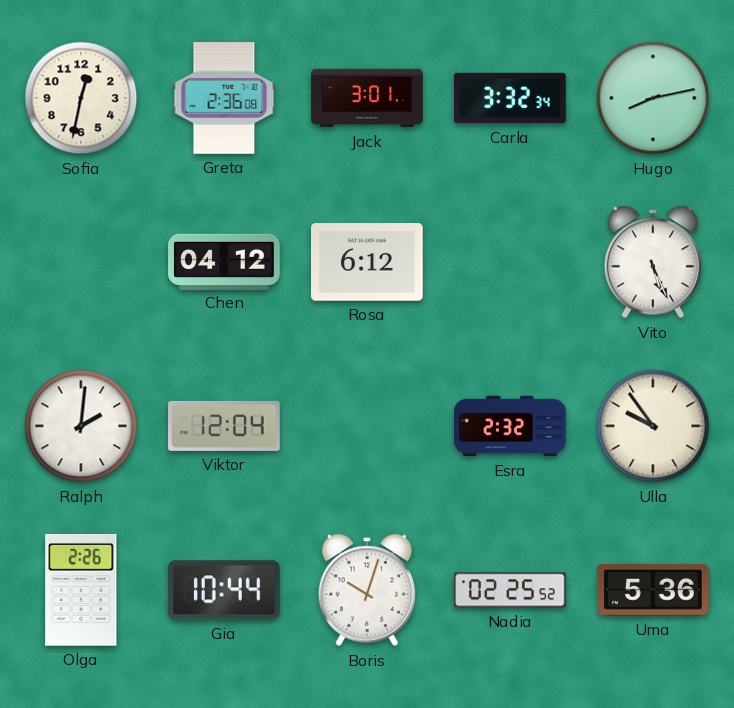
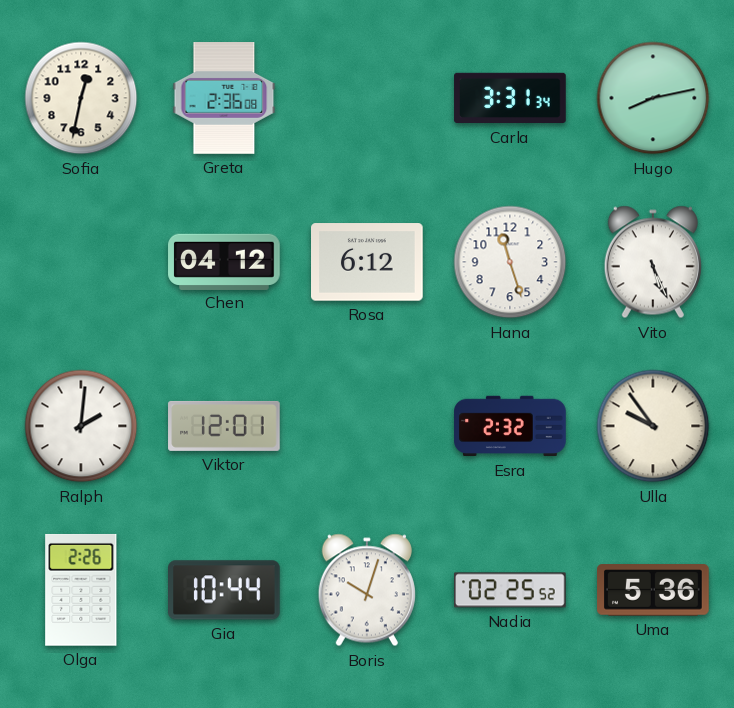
Jack: 3:01 -> none (367, 98)
Carla: 3:32 -> 3:31 (510, 98)
Hana: none -> 11:27 (510, 262)
Viktor: 12:04 -> 12:01 (224, 426)
